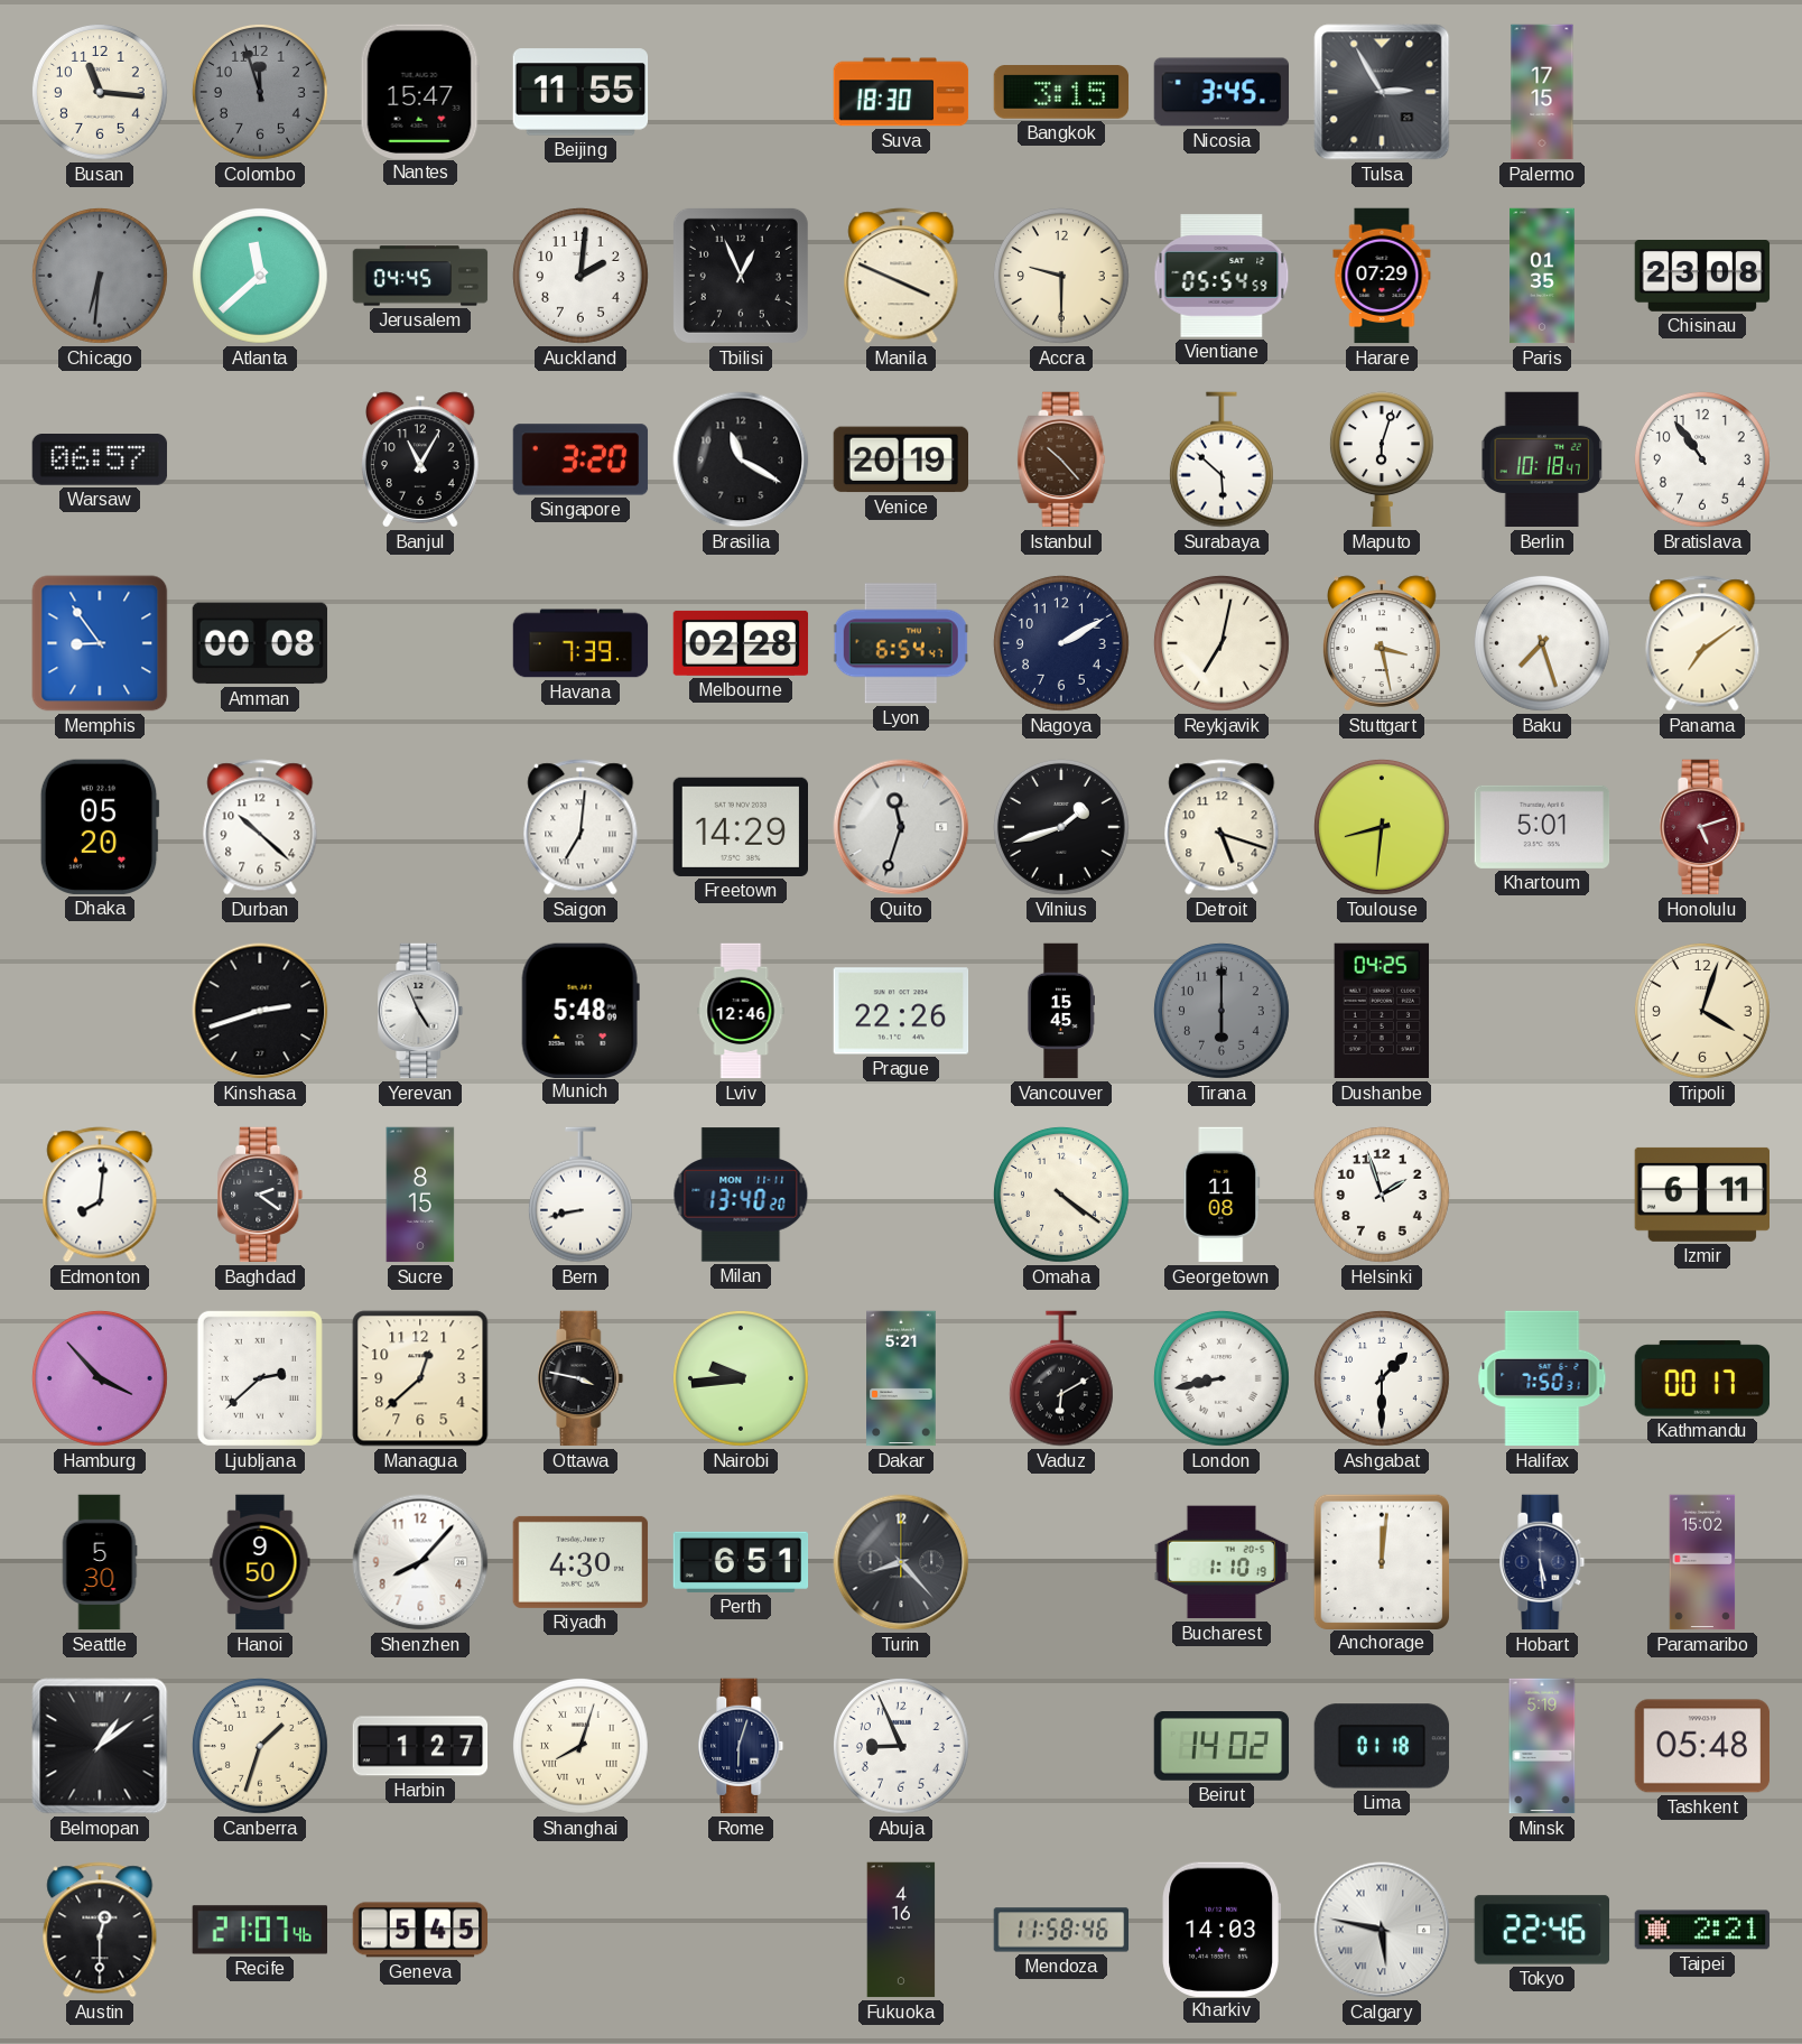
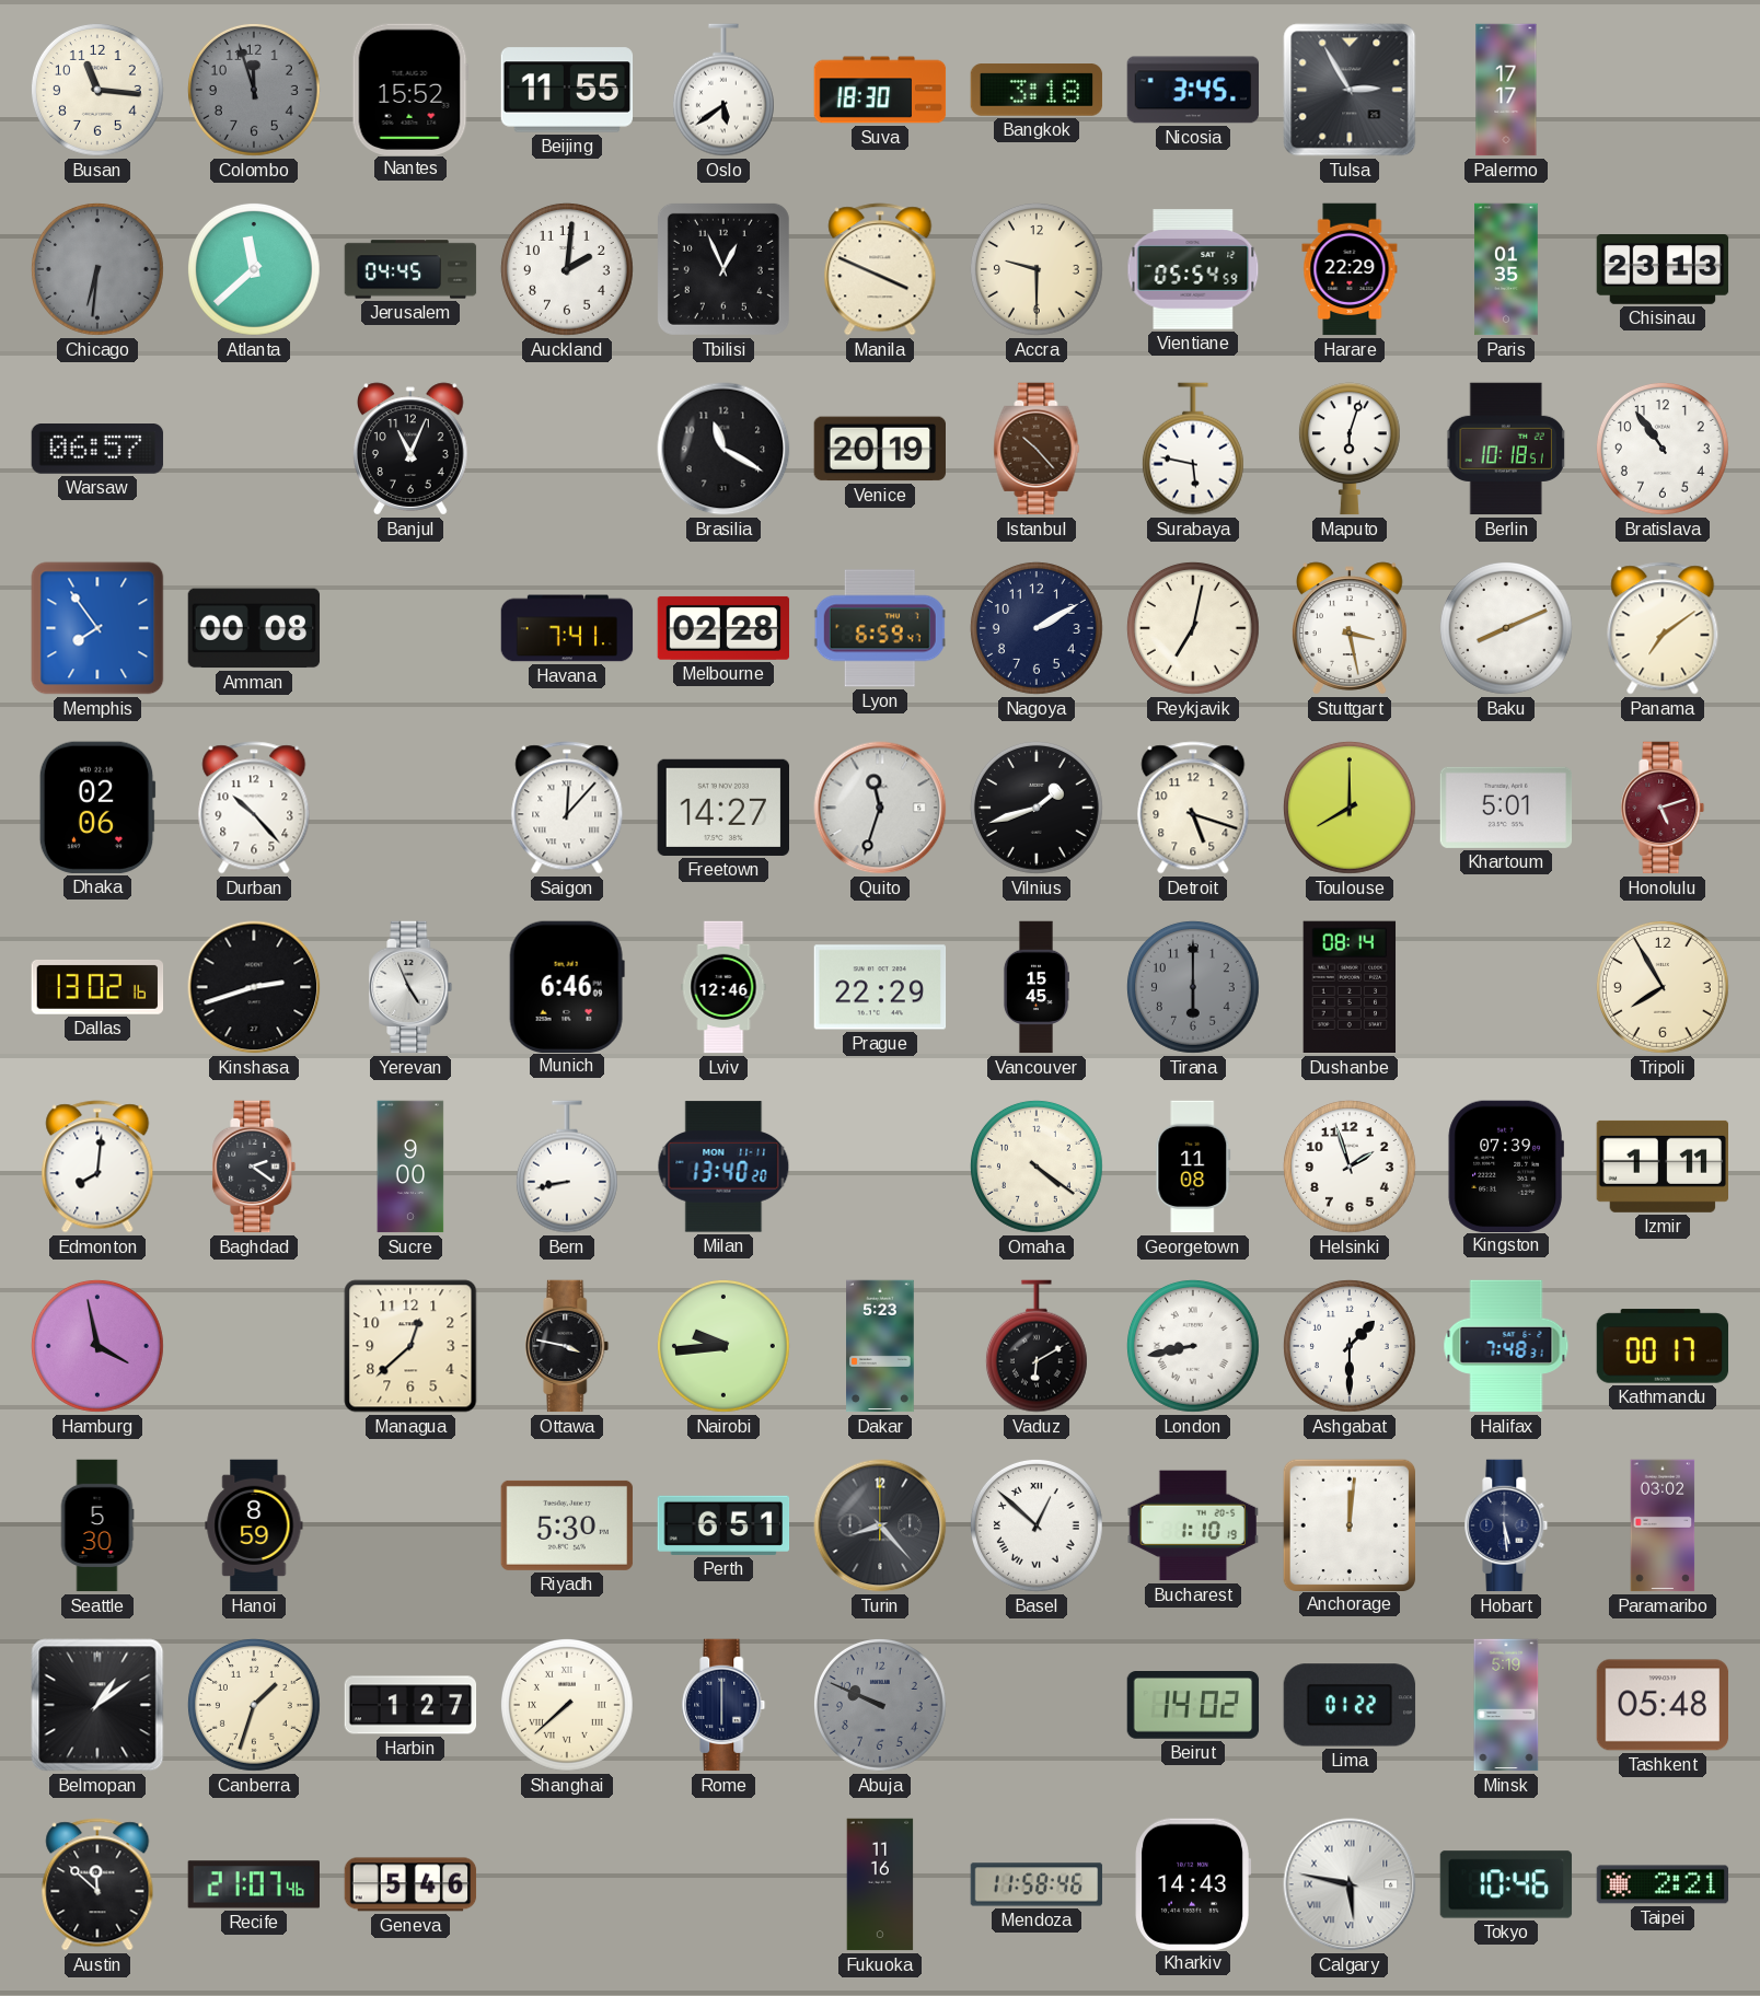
Nantes: 15:47 -> 15:52 (410, 89)
Oslo: none -> 5:39 (723, 90)
Bangkok: 3:15 -> 3:18 (1037, 90)
Palermo: 17:15 -> 17:17 (1506, 90)
Harare: 07:29 -> 22:29 (1350, 269)
Chisinau: 23:08 -> 23:13 (1663, 270)
Banjul: 11:05 -> 11:04 (412, 449)
Singapore: 3:20 -> none (580, 459)
Surabaya: 5:52 -> 5:47 (1193, 449)
Berlin: 10:18:47 -> 10:18:51 (1506, 449)
Memphis: 8:54 -> 7:54 (97, 628)
Havana: 7:39 -> 7:41 (567, 628)
Lyon: 6:54 -> 6:59 (880, 628)
Baku: 7:27 -> 8:11 (1506, 628)
Dhaka: 05:20 -> 02:06 (97, 808)
Durban: 10:22 -> 10:23 (254, 808)
Saigon: 7:01 -> 12:07 (567, 808)
Freetown: 14:29 -> 14:27 (723, 808)
Toulouse: 8:31 -> 8:00 (1350, 808)
Dallas: none -> 13:02 (97, 987)
Munich: 5:48 -> 6:46 (567, 986)
Prague: 22:26 -> 22:29 (880, 987)
Dushanbe: 04:25 -> 08:14 (1350, 987)
Tripoli: 4:03 -> 7:55 (1663, 987)
Sucre: 8:15 -> 9:00 (410, 1167)
Kingston: none -> 07:39 (1506, 1165)
Izmir: 6:11 -> 1:11 (1661, 1167)
Hamburg: 3:53 -> 3:58 (97, 1346)
Ljubljana: 2:38 -> none (260, 1378)
Dakar: 5:21 -> 5:23 (880, 1346)
Halifax: 7:50 -> 7:48 (1506, 1346)
Hanoi: 9:50 -> 8:59 (254, 1525)
Shenzhen: 8:07 -> none (420, 1562)
Riyadh: 4:30 -> 5:30 (567, 1525)
Basel: none -> 12:52 (1037, 1525)
Paramaribo: 15:02 -> 03:02 (1663, 1525)
Shanghai: 8:03 -> 7:38 (567, 1705)
Rome: 6:03 -> 6:00 (723, 1705)
Abuja: 8:56 -> 9:49 (880, 1705)
Abuja dial: white -> grey (880, 1705)
Lima: 01:18 -> 01:22 (1350, 1705)
Austin: 12:30 -> 11:52 (97, 1884)
Geneva: 5:45 -> 5:46 (410, 1884)
Fukuoka: 4:16 -> 11:16 (880, 1884)
Kharkiv: 14:03 -> 14:43 (1192, 1883)
Tokyo: 22:46 -> 10:46 (1506, 1884)
